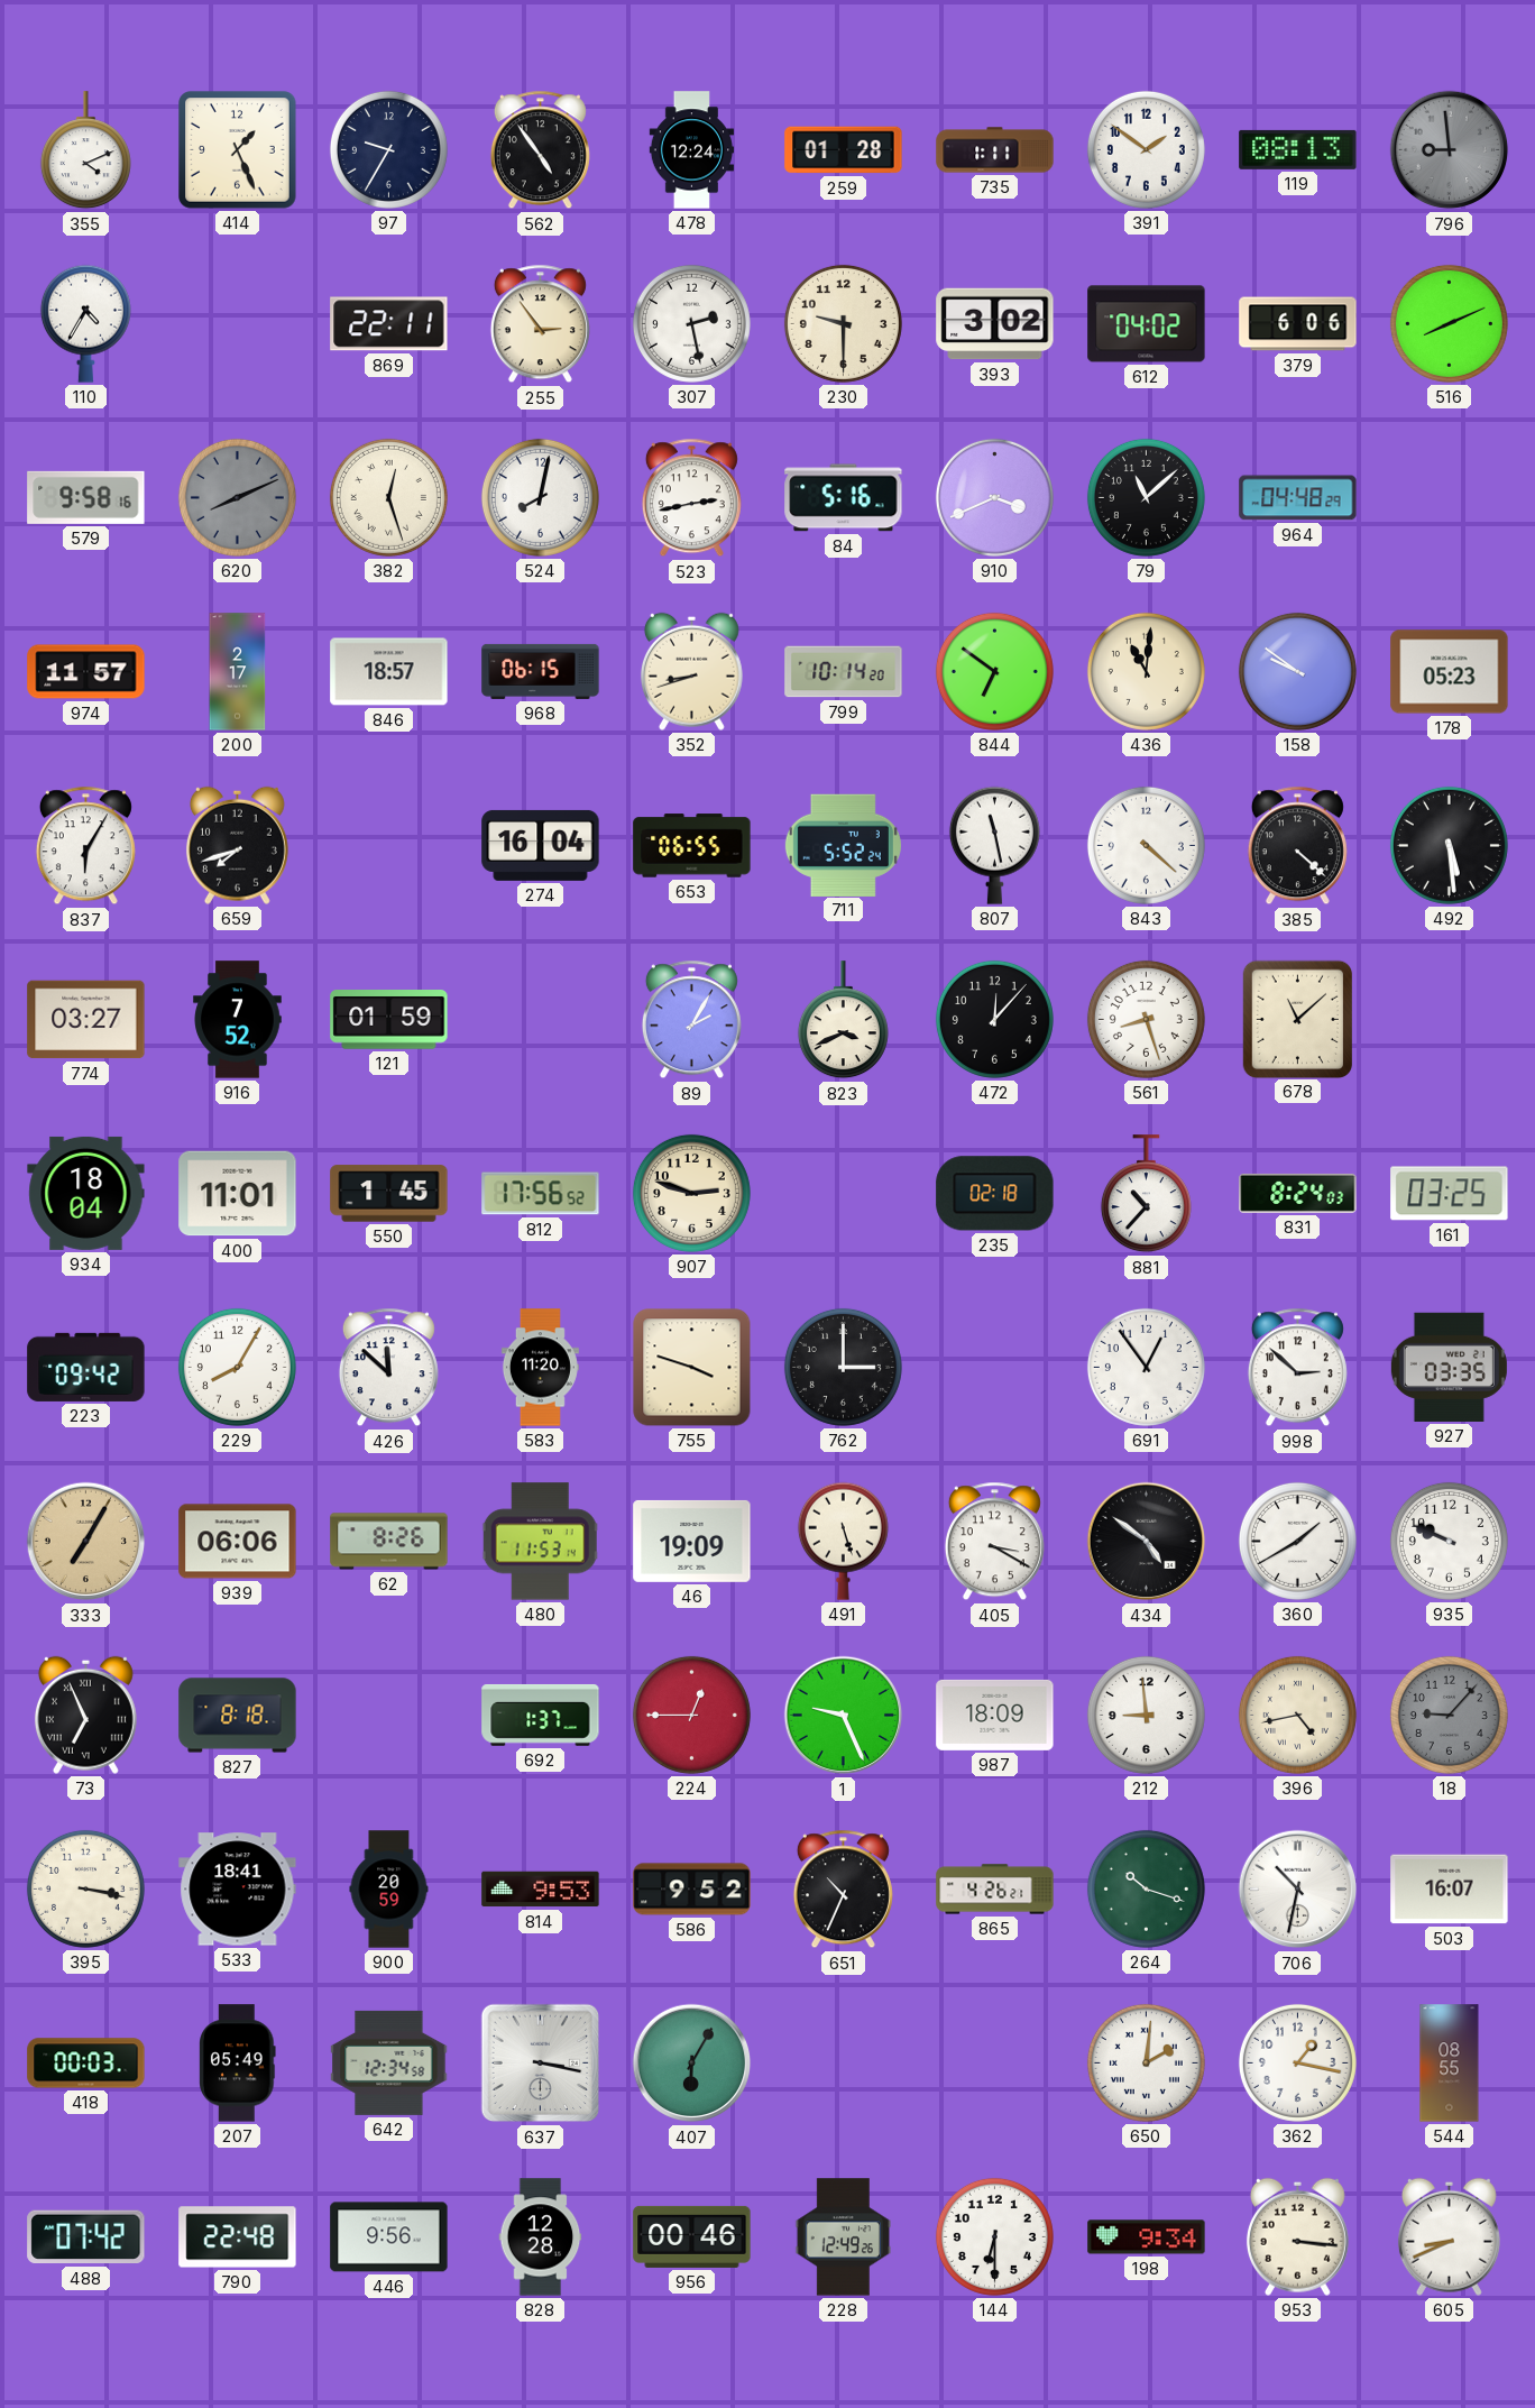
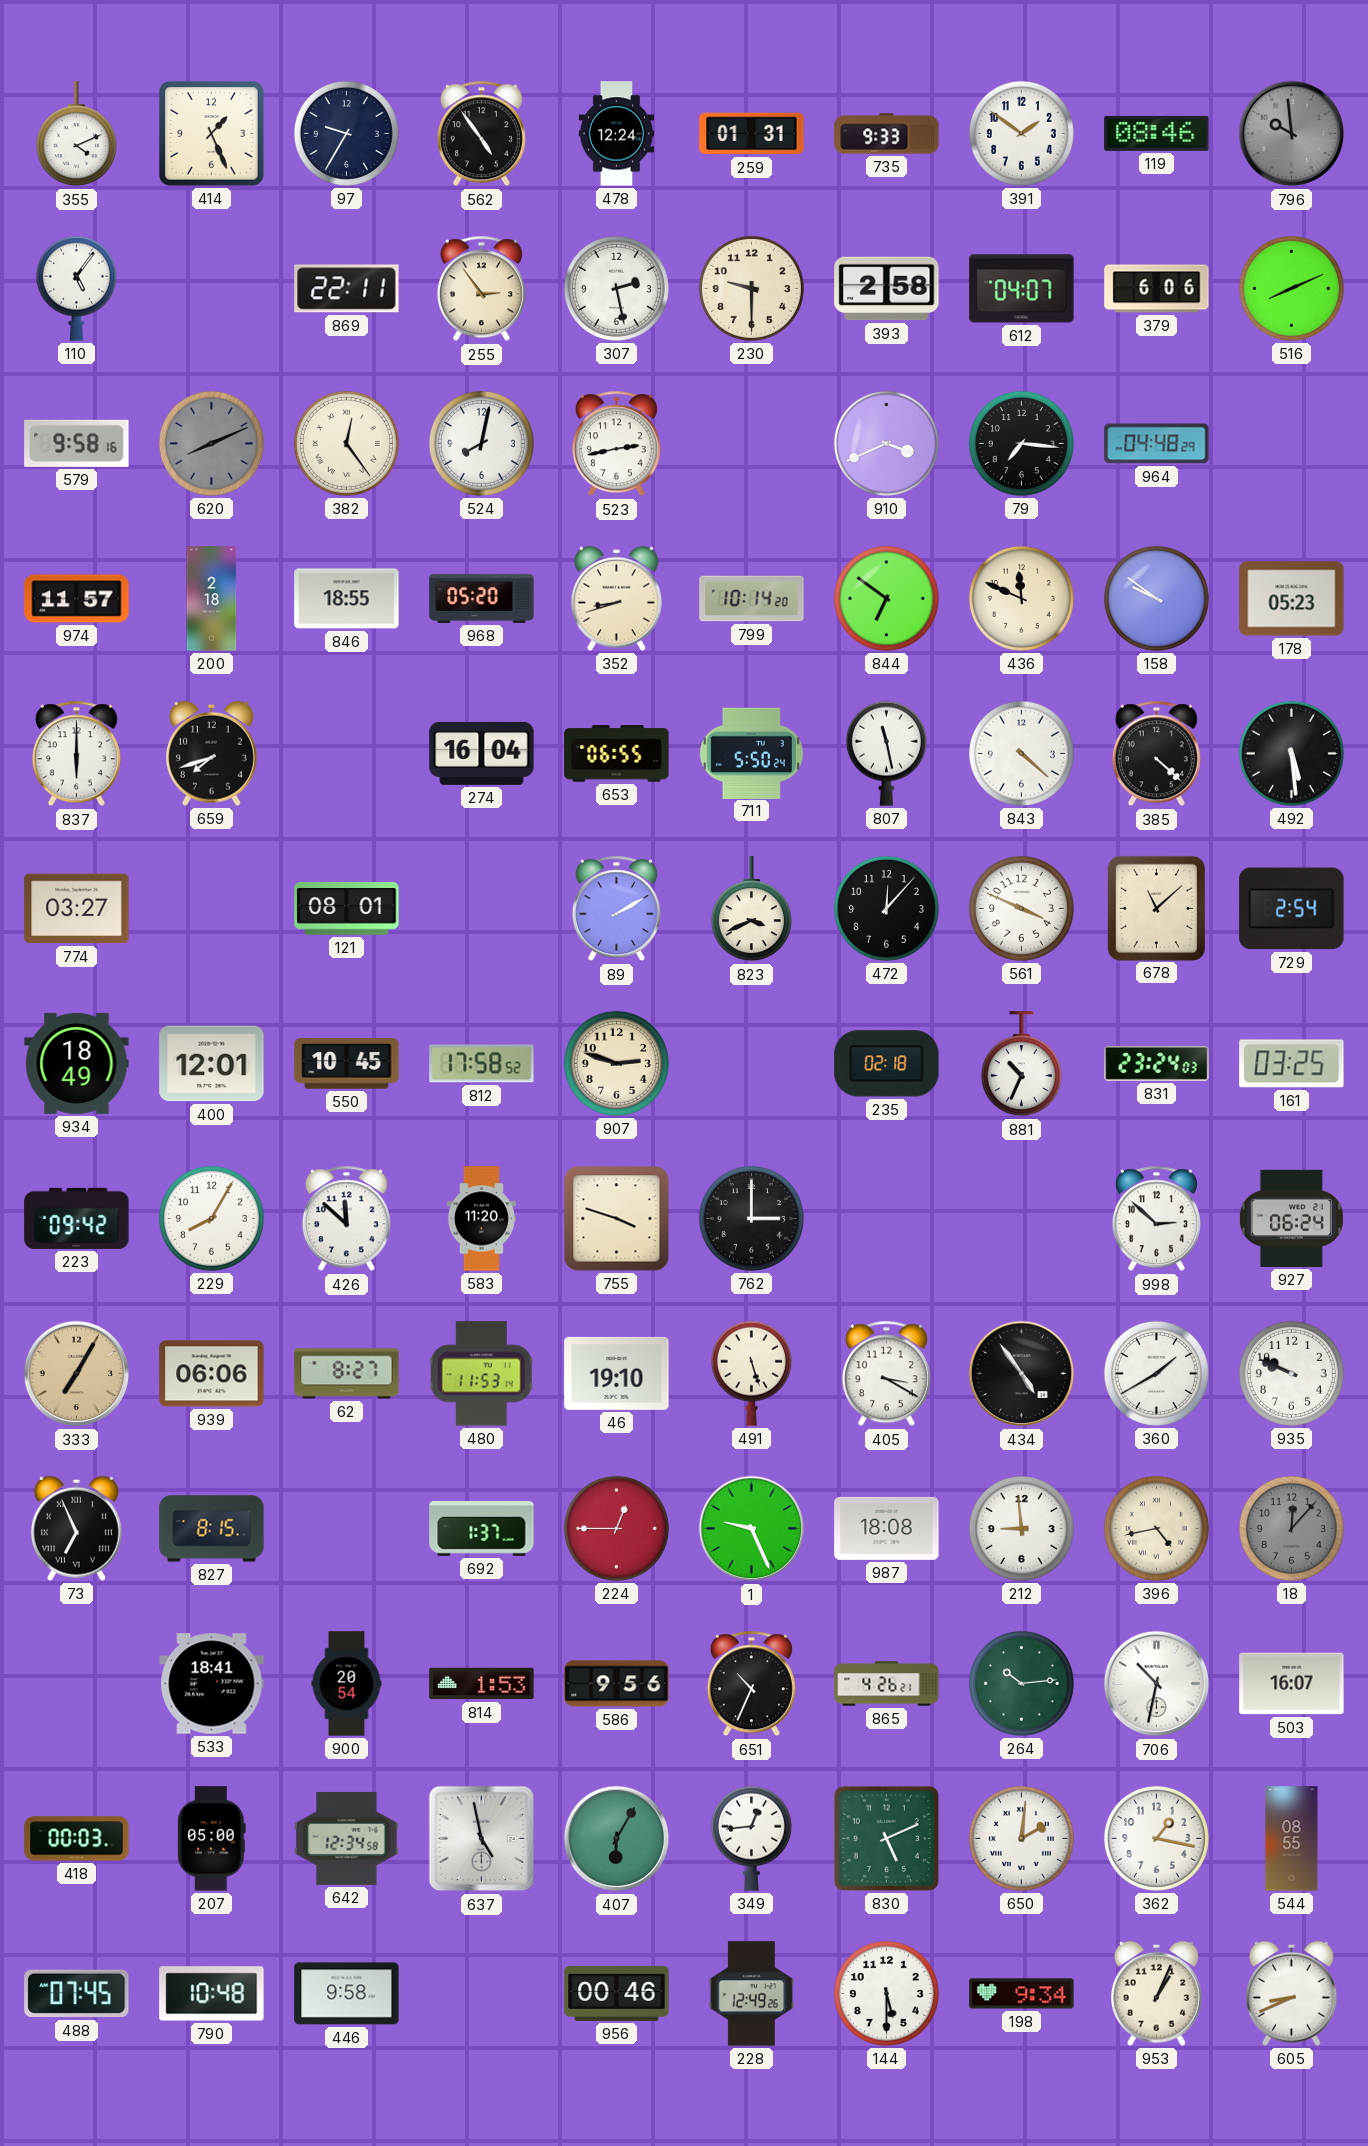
259: 01:28 -> 01:31 (752, 134)
735: 1:11 -> 9:33 (887, 134)
119: 08:13 -> 08:46 (1157, 133)
796: 8:59 -> 9:59 (1292, 134)
110: 4:35 -> 5:06 (76, 288)
393: 3:02 -> 2:58 (887, 289)
612: 04:02 -> 04:07 (1022, 289)
382: 12:27 -> 12:24 (346, 443)
84: 5:16 -> none (844, 498)
79: 11:08 -> 7:16 (1021, 443)
200: 2:17 -> 2:18 (212, 599)
846: 18:57 -> 18:55 (347, 599)
968: 06:15 -> 05:20 (482, 598)
436: 11:01 -> 11:49 (1021, 598)
837: 6:05 -> 6:00 (76, 754)
711: 5:52 -> 5:50 (751, 753)
916: 7:52 -> none (238, 1020)
121: 01:59 -> 08:01 (347, 909)
89: 2:05 -> 2:10 (616, 909)
561: 8:27 -> 3:49 (1021, 908)
729: none -> 2:54 (1292, 909)
934: 18:04 -> 18:49 (77, 1063)
400: 11:01 -> 12:01 (212, 1064)
550: 1:45 -> 10:45 (347, 1064)
812: 17:56 -> 17:58 (482, 1064)
881: 10:37 -> 10:34 (1021, 1064)
831: 8:24 -> 23:24 (1157, 1063)
691: 12:54 -> none (1146, 1367)
927: 03:35 -> 06:24 (1291, 1218)
62: 8:26 -> 8:27 (347, 1374)
46: 19:09 -> 19:10 (617, 1373)
434: 4:51 -> 4:54 (1022, 1374)
827: 8:18 -> 8:15 (212, 1529)
987: 18:09 -> 18:08 (887, 1528)
18: 9:07 -> 12:07 (1291, 1528)
395: 3:17 -> none (85, 1888)
900: 20:59 -> 20:54 (347, 1684)
814: 9:53 -> 1:53 (482, 1684)
586: 9:52 -> 9:56 (617, 1684)
264: 10:18 -> 10:14 (1021, 1683)
207: 05:49 -> 05:00 (212, 1839)
637: 3:17 -> 4:58 (482, 1839)
349: none -> 12:44 (751, 1838)
830: none -> 5:11 (886, 1838)
488: 07:42 -> 07:45 (77, 1994)
790: 22:48 -> 10:48 (212, 1994)
446: 9:56 -> 9:58 (347, 1994)
828: 12:28 -> none (541, 2237)
144: 6:30 -> 5:30 (886, 1993)
953: 3:16 -> 1:04 (1156, 1993)
